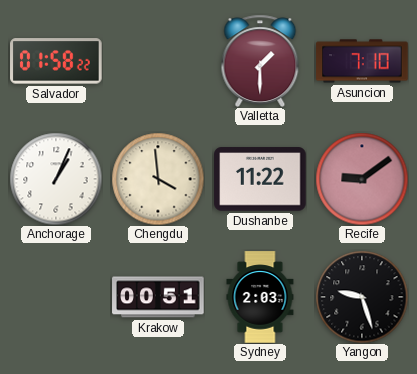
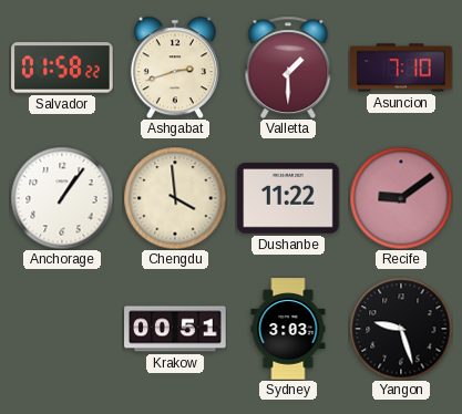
Ashgabat: none -> 2:42 (175, 68)
Anchorage: 1:04 -> 1:06 (62, 198)
Sydney: 2:03 -> 3:03 (288, 329)
